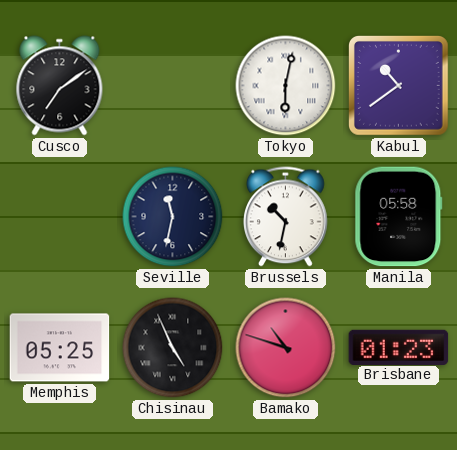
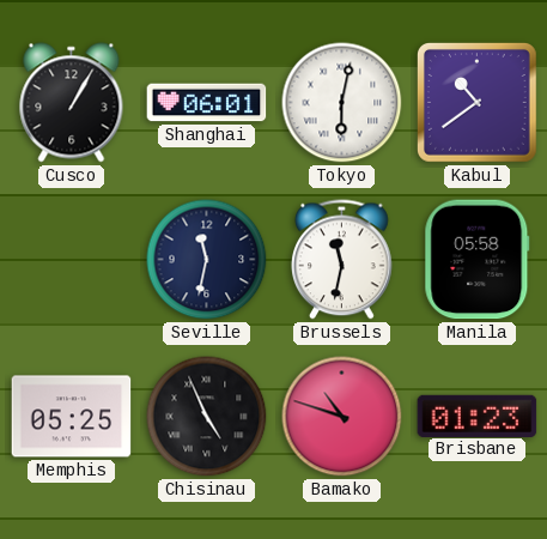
Cusco: 7:09 -> 1:05 (72, 103)
Shanghai: none -> 06:01 (207, 103)
Brussels: 10:32 -> 11:32 (342, 260)
